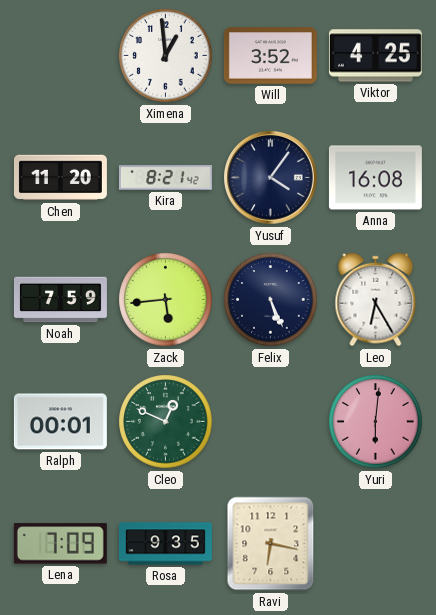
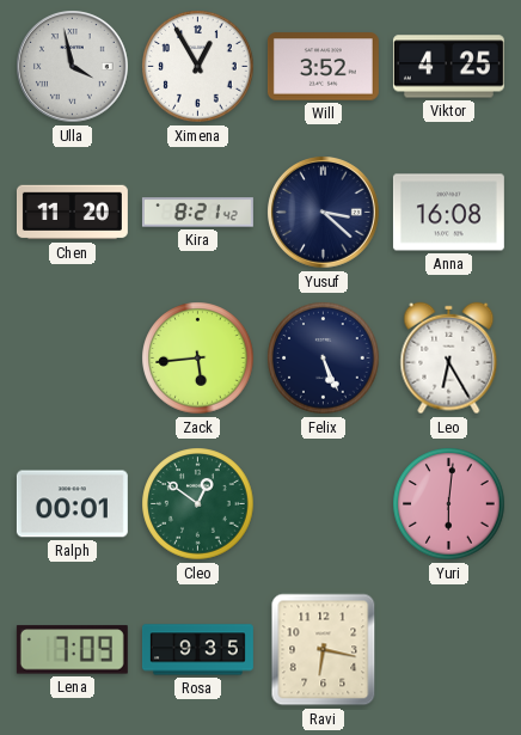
Ulla: none -> 3:58 (73, 67)
Ximena: 12:59 -> 12:55 (198, 67)
Yusuf: 4:06 -> 3:22 (324, 213)
Noah: 7:59 -> none (60, 300)
Cleo: 12:49 -> 12:51 (198, 504)
